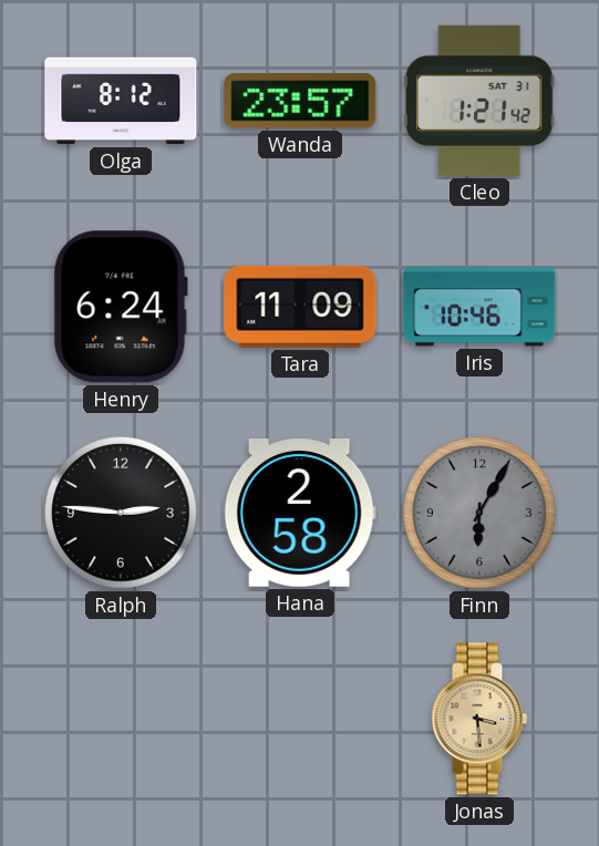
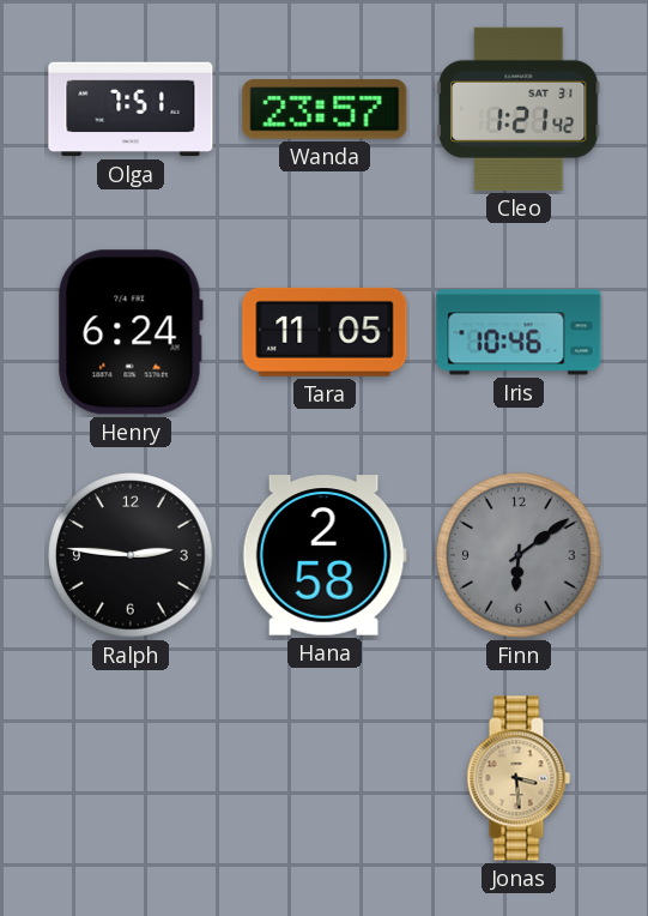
Olga: 8:12 -> 7:51 (131, 109)
Tara: 11:09 -> 11:05 (325, 332)
Finn: 6:05 -> 6:09 (519, 555)
